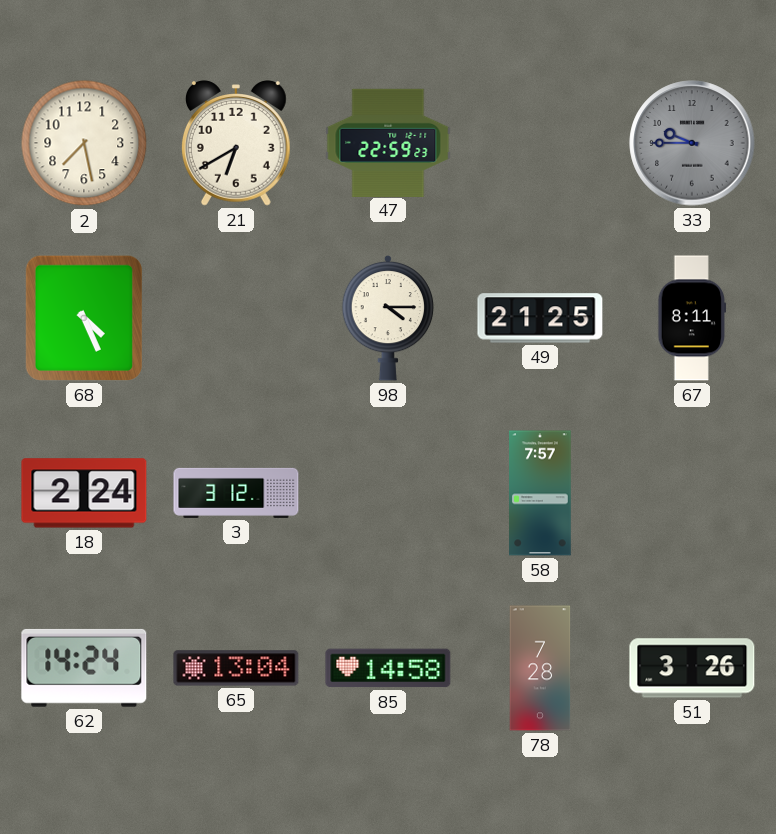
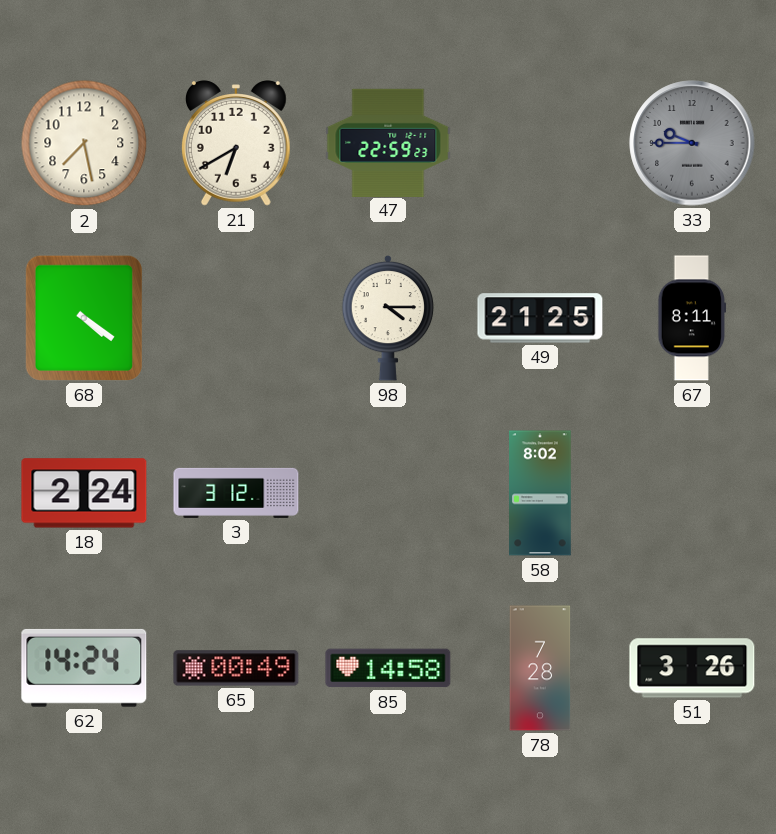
68: 4:26 -> 4:21 (84, 318)
58: 7:57 -> 8:02 (540, 493)
65: 13:04 -> 00:49 (236, 668)
